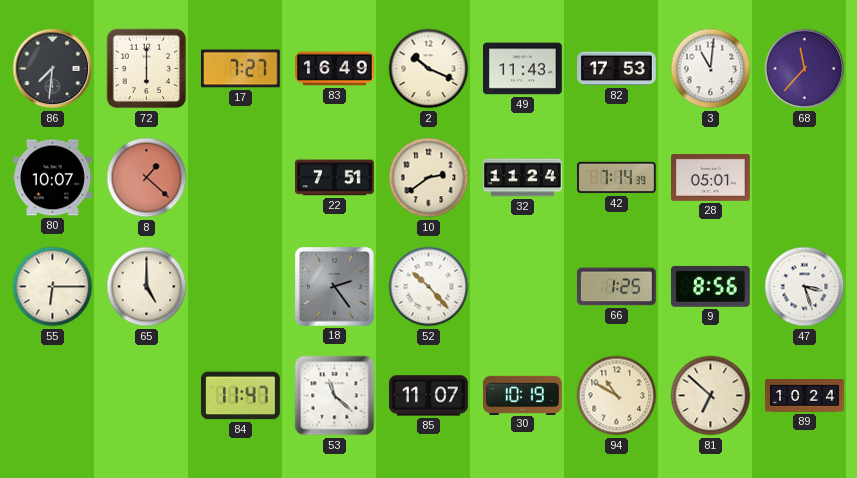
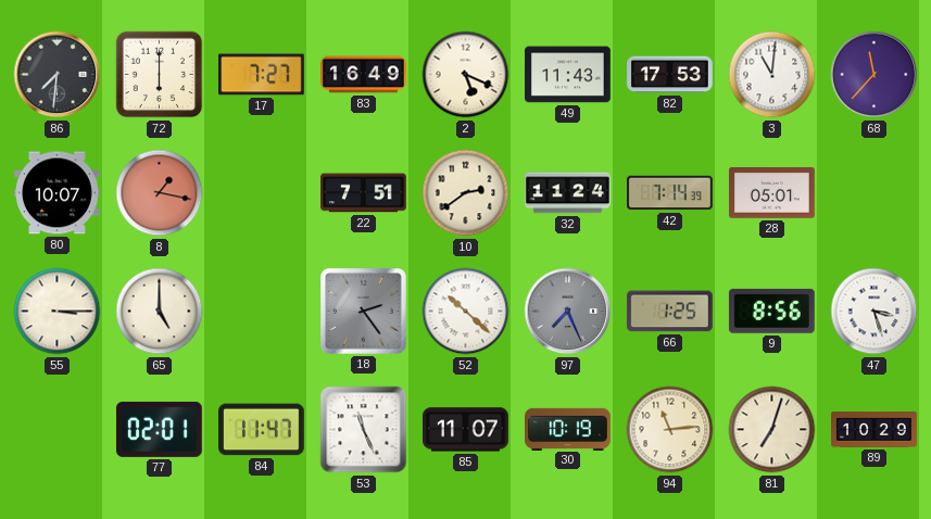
2: 10:19 -> 5:19 (466, 75)
8: 1:22 -> 1:17 (160, 193)
55: 6:15 -> 3:15 (58, 312)
52: 10:23 -> 10:22 (466, 312)
97: none -> 7:26 (568, 312)
77: none -> 02:01 (160, 429)
53: 11:22 -> 11:26 (364, 430)
94: 10:50 -> 11:14 (670, 430)
81: 6:52 -> 7:03 (772, 430)
89: 10:24 -> 10:29 (875, 430)
